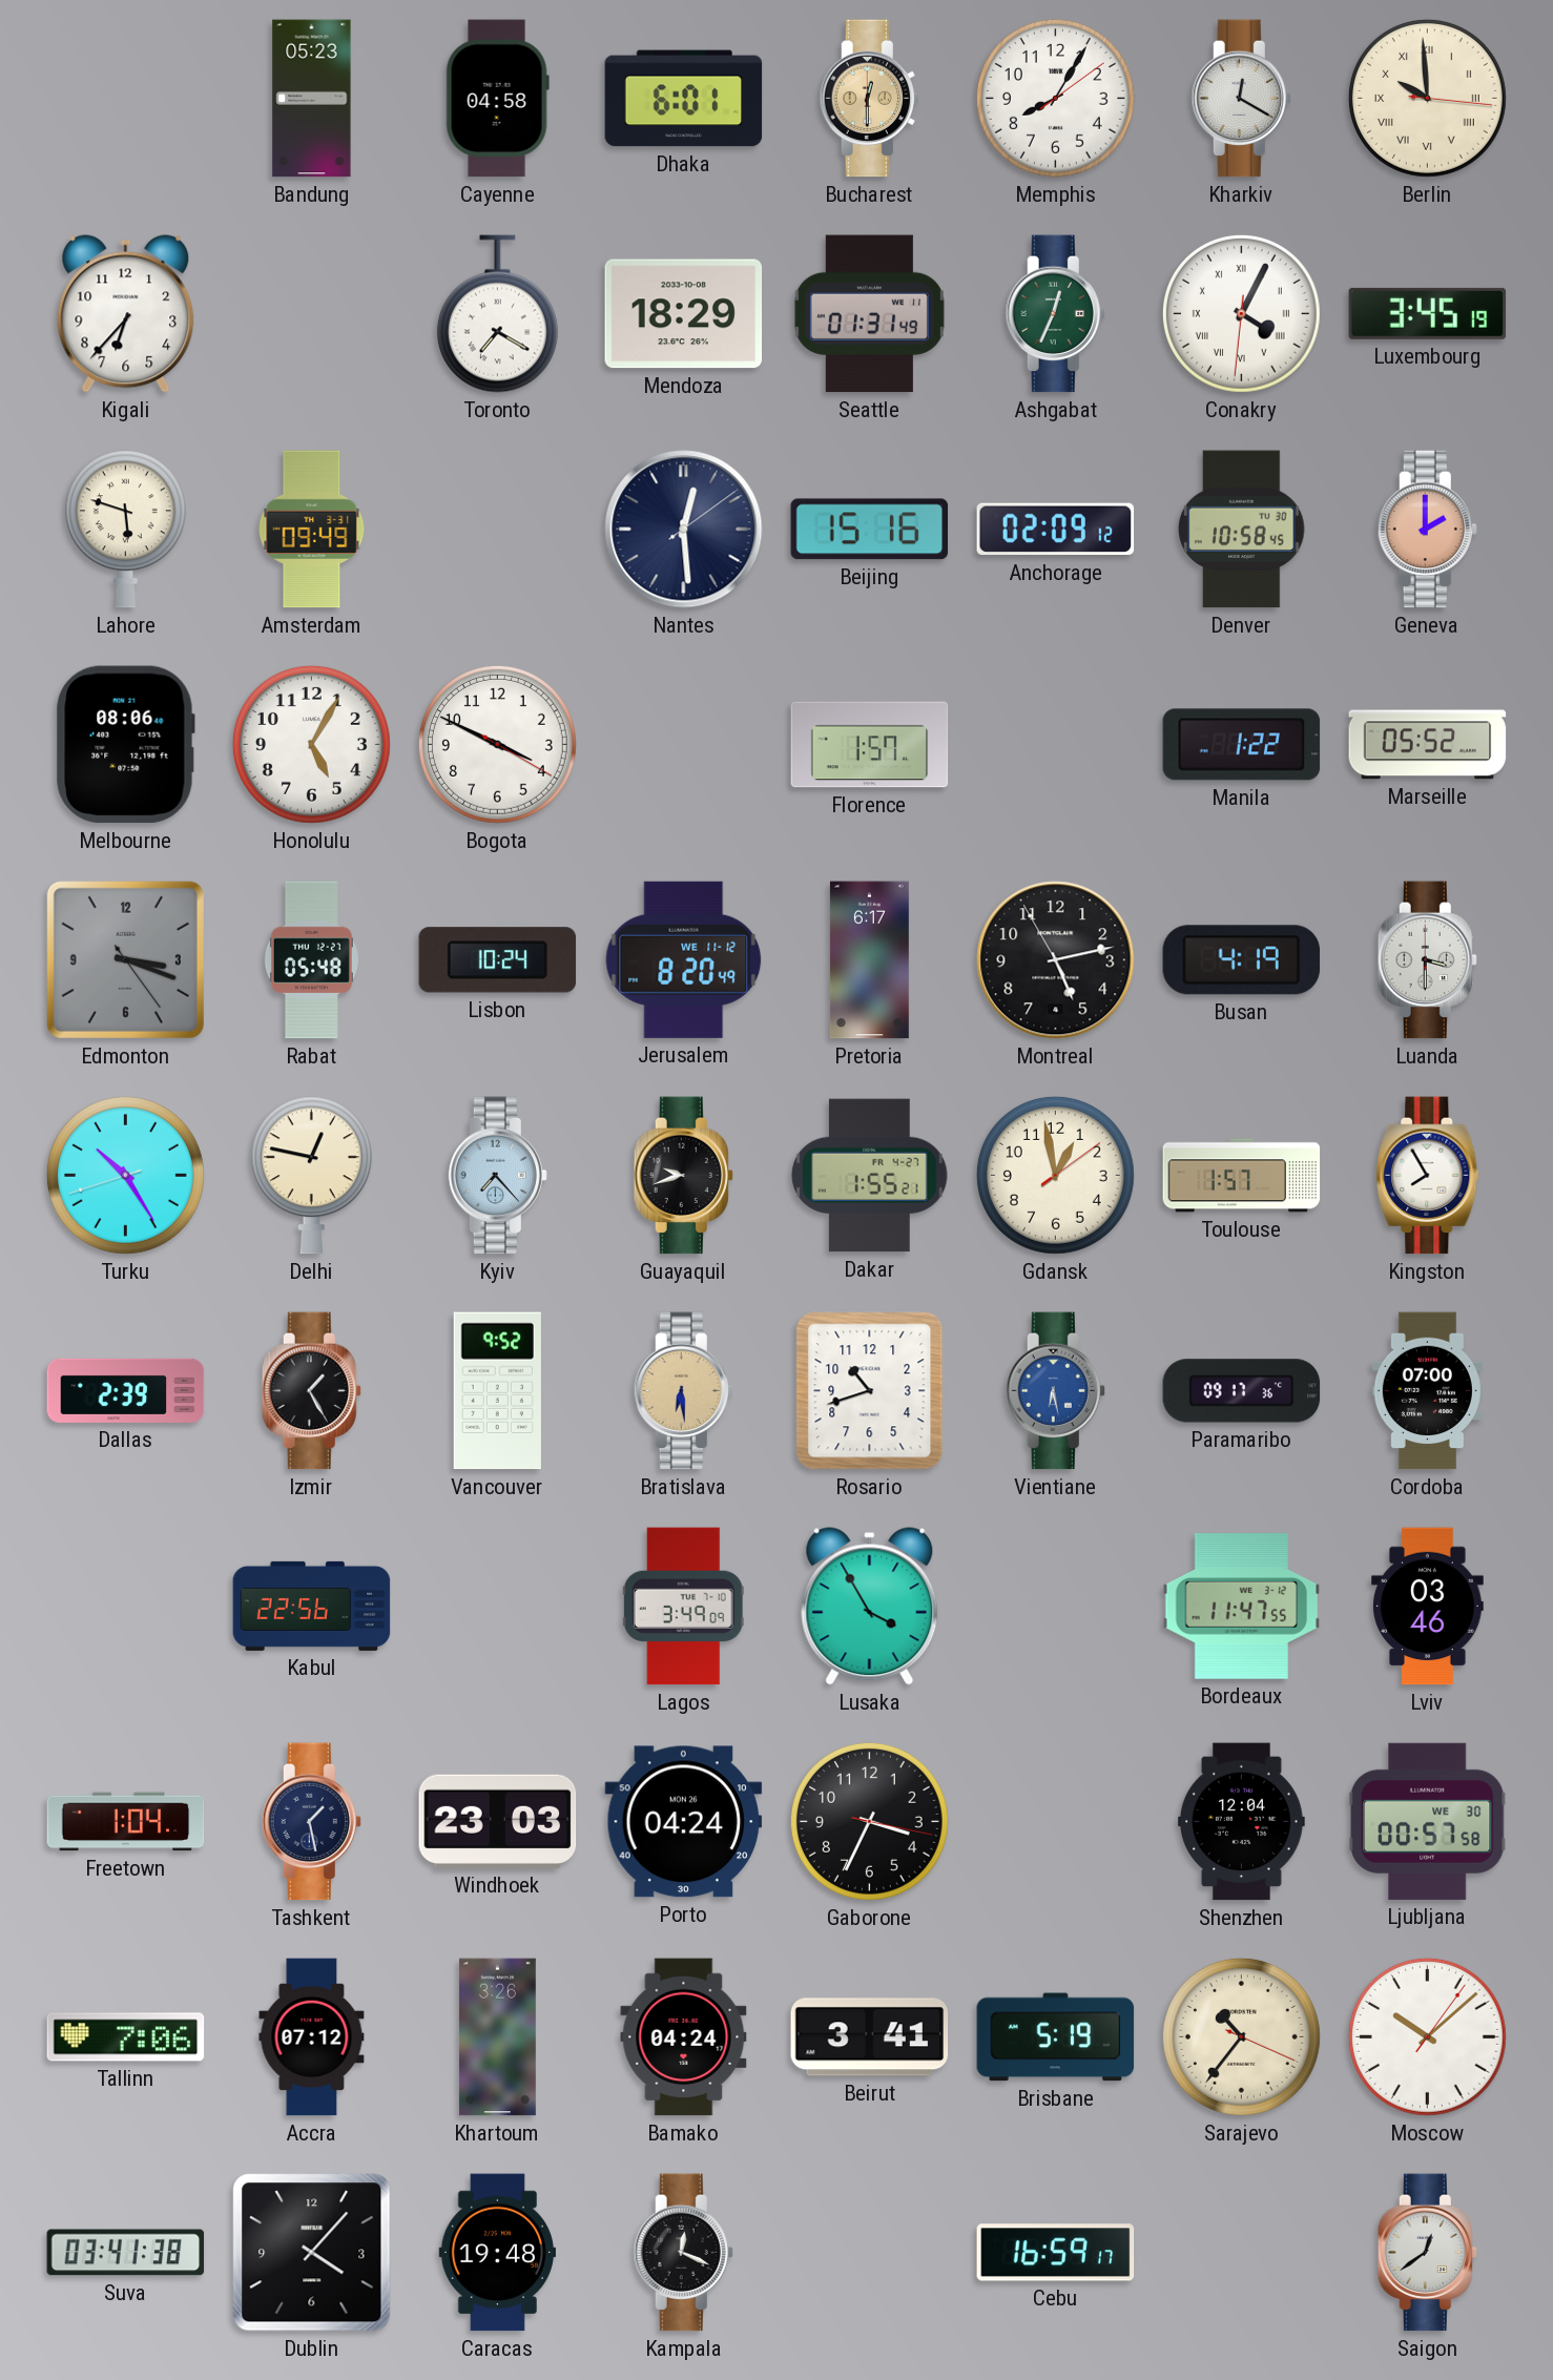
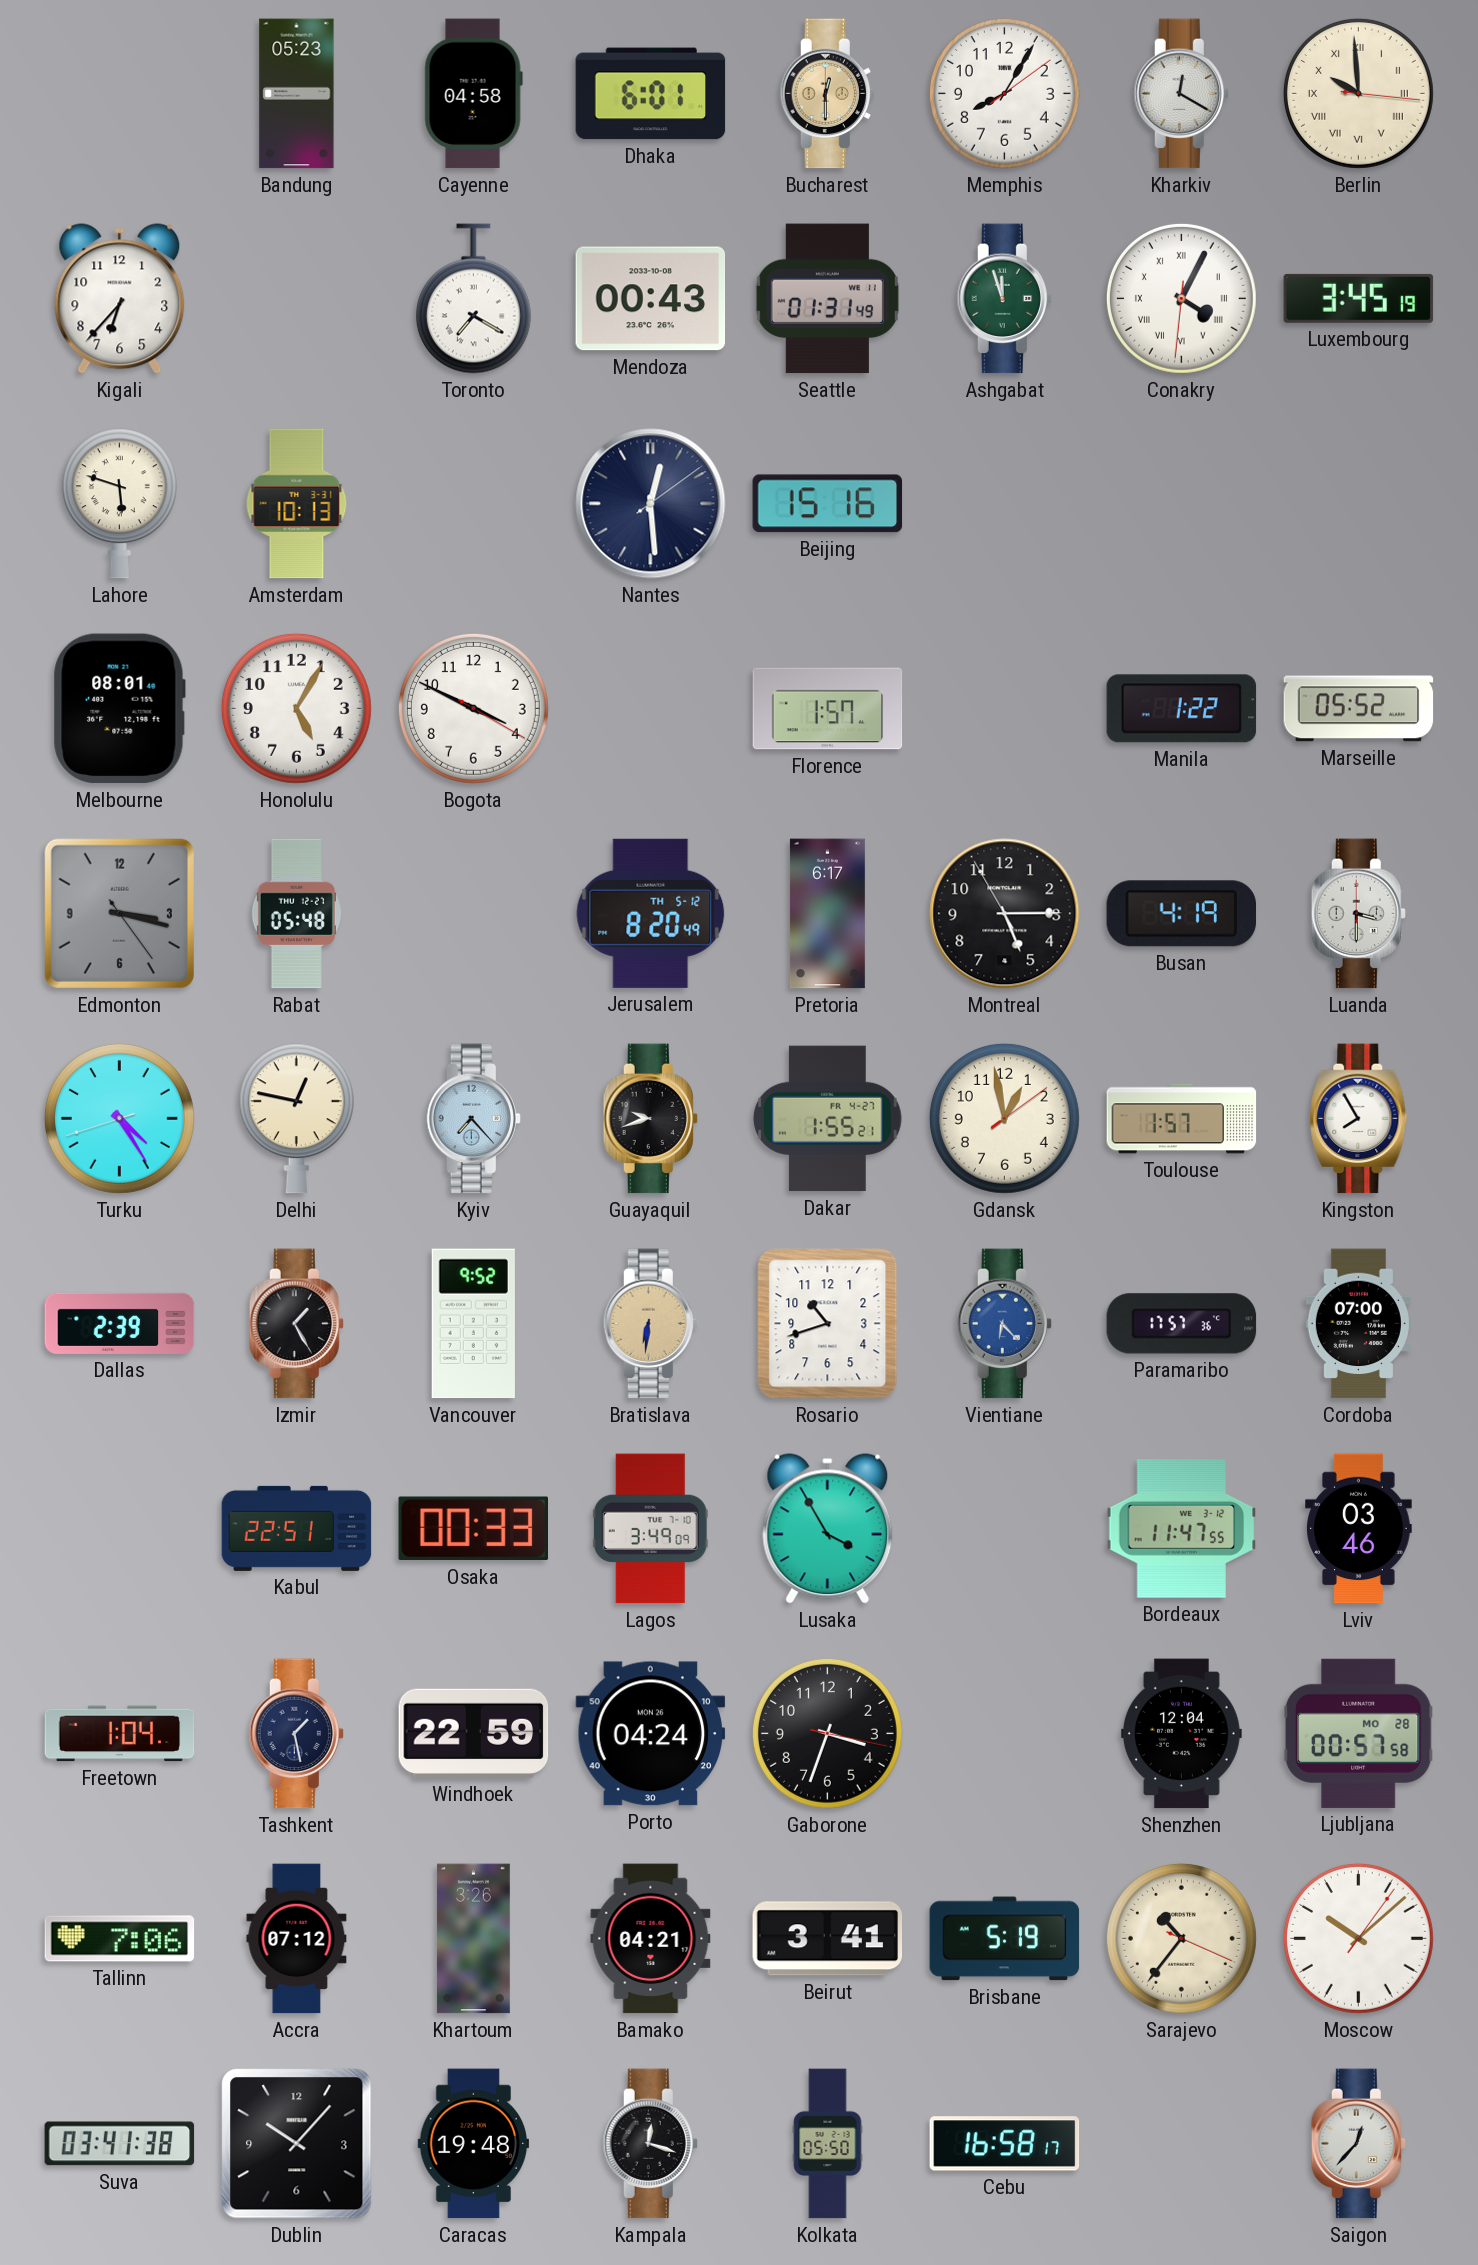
Mendoza: 18:29 -> 00:43 (651, 299)
Ashgabat: 12:34 -> 11:57 (1004, 299)
Amsterdam: 09:49 -> 10:13 (297, 504)
Anchorage: 02:09 -> none (1056, 530)
Denver: 10:58 -> none (1242, 530)
Geneva: 2:00 -> none (1427, 530)
Melbourne: 08:06 -> 08:01 (119, 709)
Edmonton: 3:18 -> 3:17 (119, 913)
Lisbon: 10:24 -> none (498, 960)
Jerusalem date: WE 11-12 -> TH 5-12 (651, 913)
Montreal: 5:12 -> 5:14 (1005, 914)
Turku: 10:24 -> 4:24 (119, 1118)
Bratislava: 6:29 -> 6:31 (650, 1324)
Vientiane: 6:28 -> 6:23 (1004, 1324)
Paramaribo: 09:17 -> 17:57 (1182, 1324)
Kabul: 22:56 -> 22:51 (297, 1528)
Osaka: none -> 00:33 (473, 1529)
Windhoek: 23:03 -> 22:59 (474, 1733)
Gaborone: 3:34 -> 3:33 (827, 1733)
Ljubljana date: WE 30 -> MO 28 (1358, 1733)
Bamako: 04:24 -> 04:21 (651, 1939)
Dublin: 4:07 -> 10:07 (297, 2144)
Kampala: 12:19 -> 12:18 (650, 2144)
Kolkata: none -> 05:50 (828, 2144)
Cebu: 16:59 -> 16:58 (1005, 2144)
Saigon: 12:39 -> 12:37 (1358, 2144)
